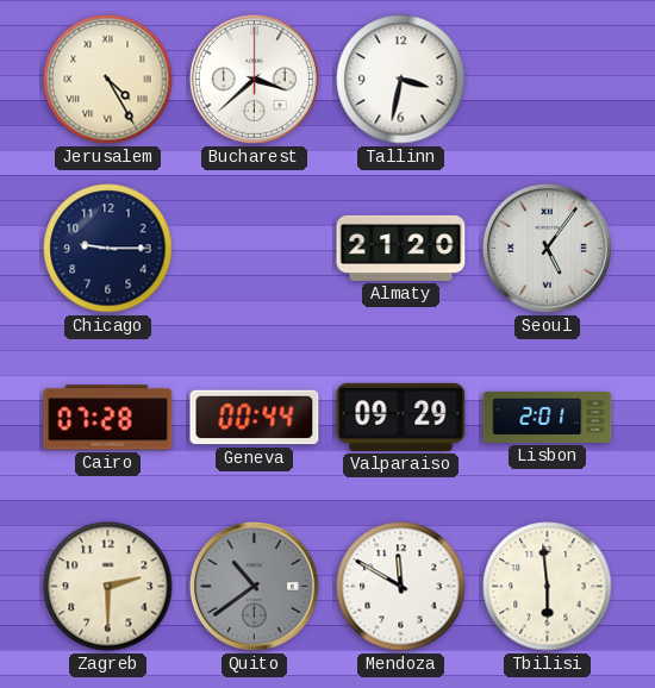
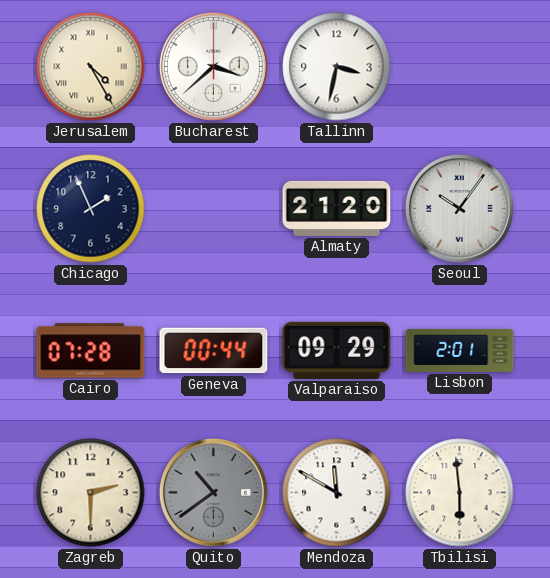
Chicago: 9:15 -> 1:56 (91, 209)
Seoul: 5:06 -> 10:06 (459, 208)
